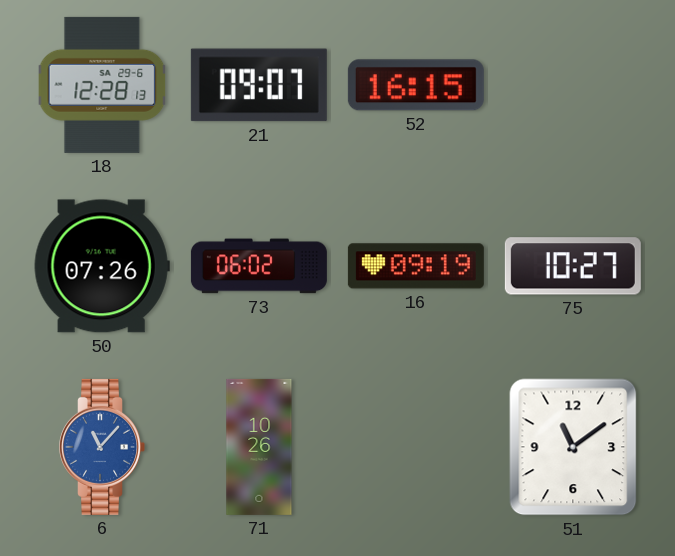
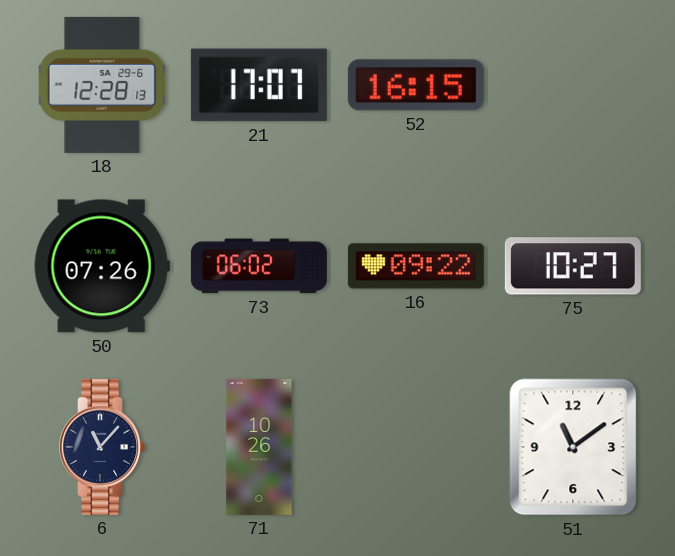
21: 09:07 -> 17:07 (259, 85)
16: 09:19 -> 09:22 (416, 266)
6 dial: blue -> navy (102, 447)
